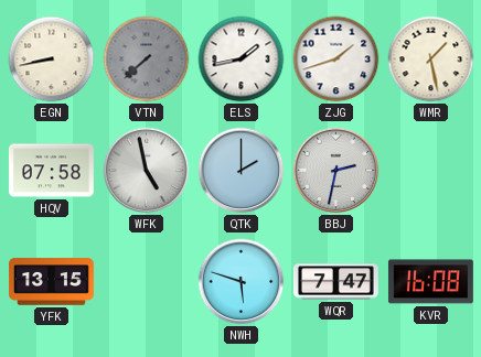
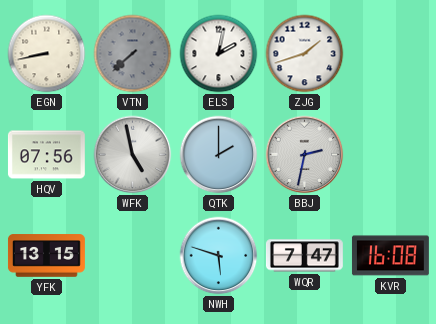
ELS: 1:43 -> 2:02 (219, 54)
WMR: 1:28 -> none (431, 59)
HQV: 07:58 -> 07:56 (46, 155)
